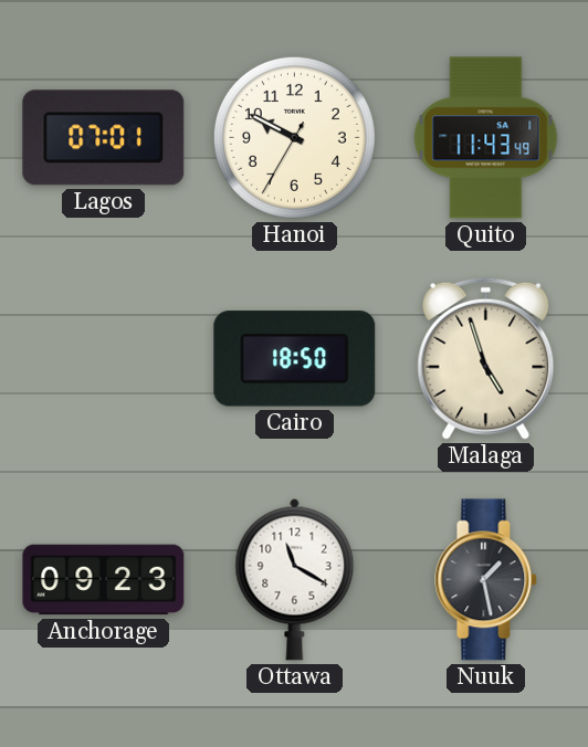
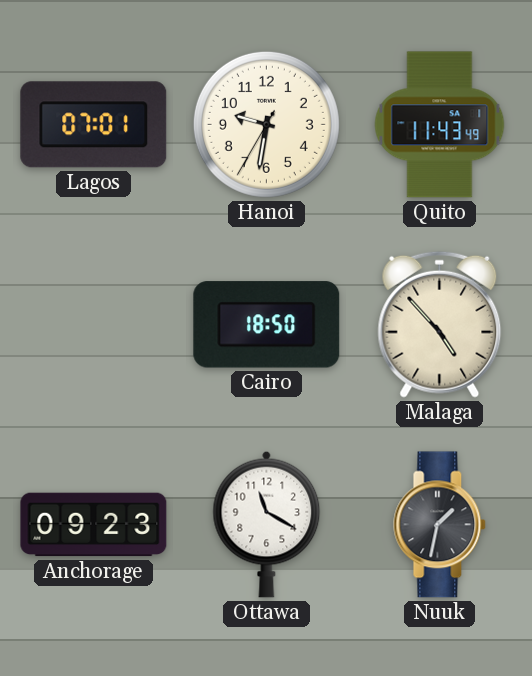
Hanoi: 9:49 -> 9:31 (266, 124)
Malaga: 4:57 -> 4:53 (440, 324)
Nuuk: 1:28 -> 1:32 (440, 525)
